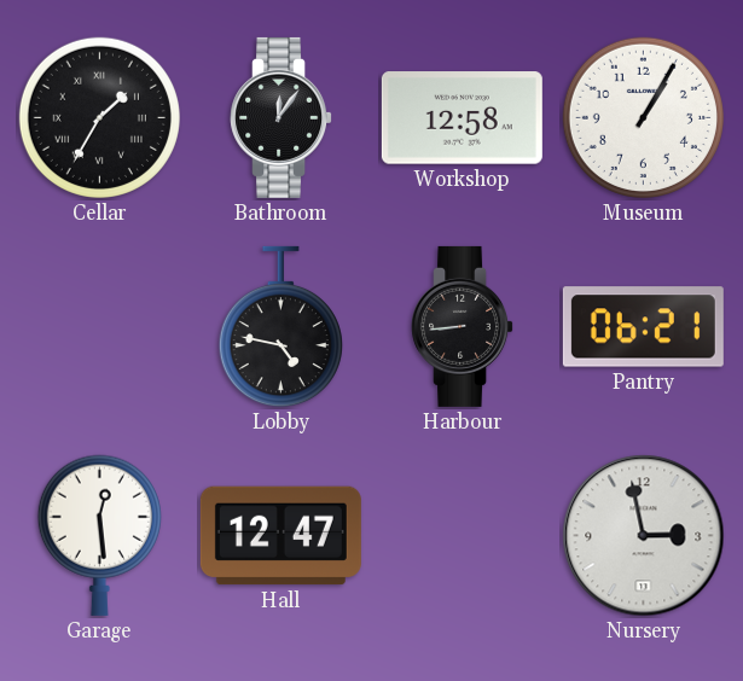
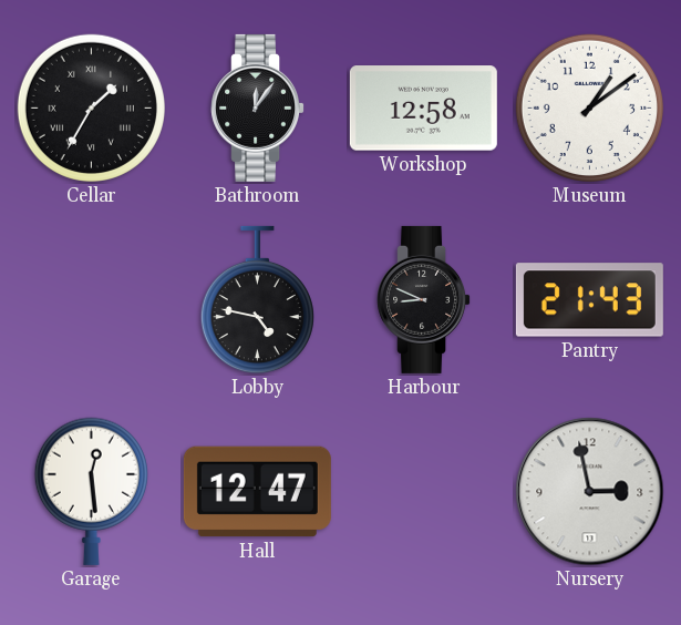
Museum: 1:05 -> 1:09 (589, 107)
Harbour: 8:44 -> 8:49 (424, 299)
Pantry: 06:21 -> 21:43 (589, 300)
